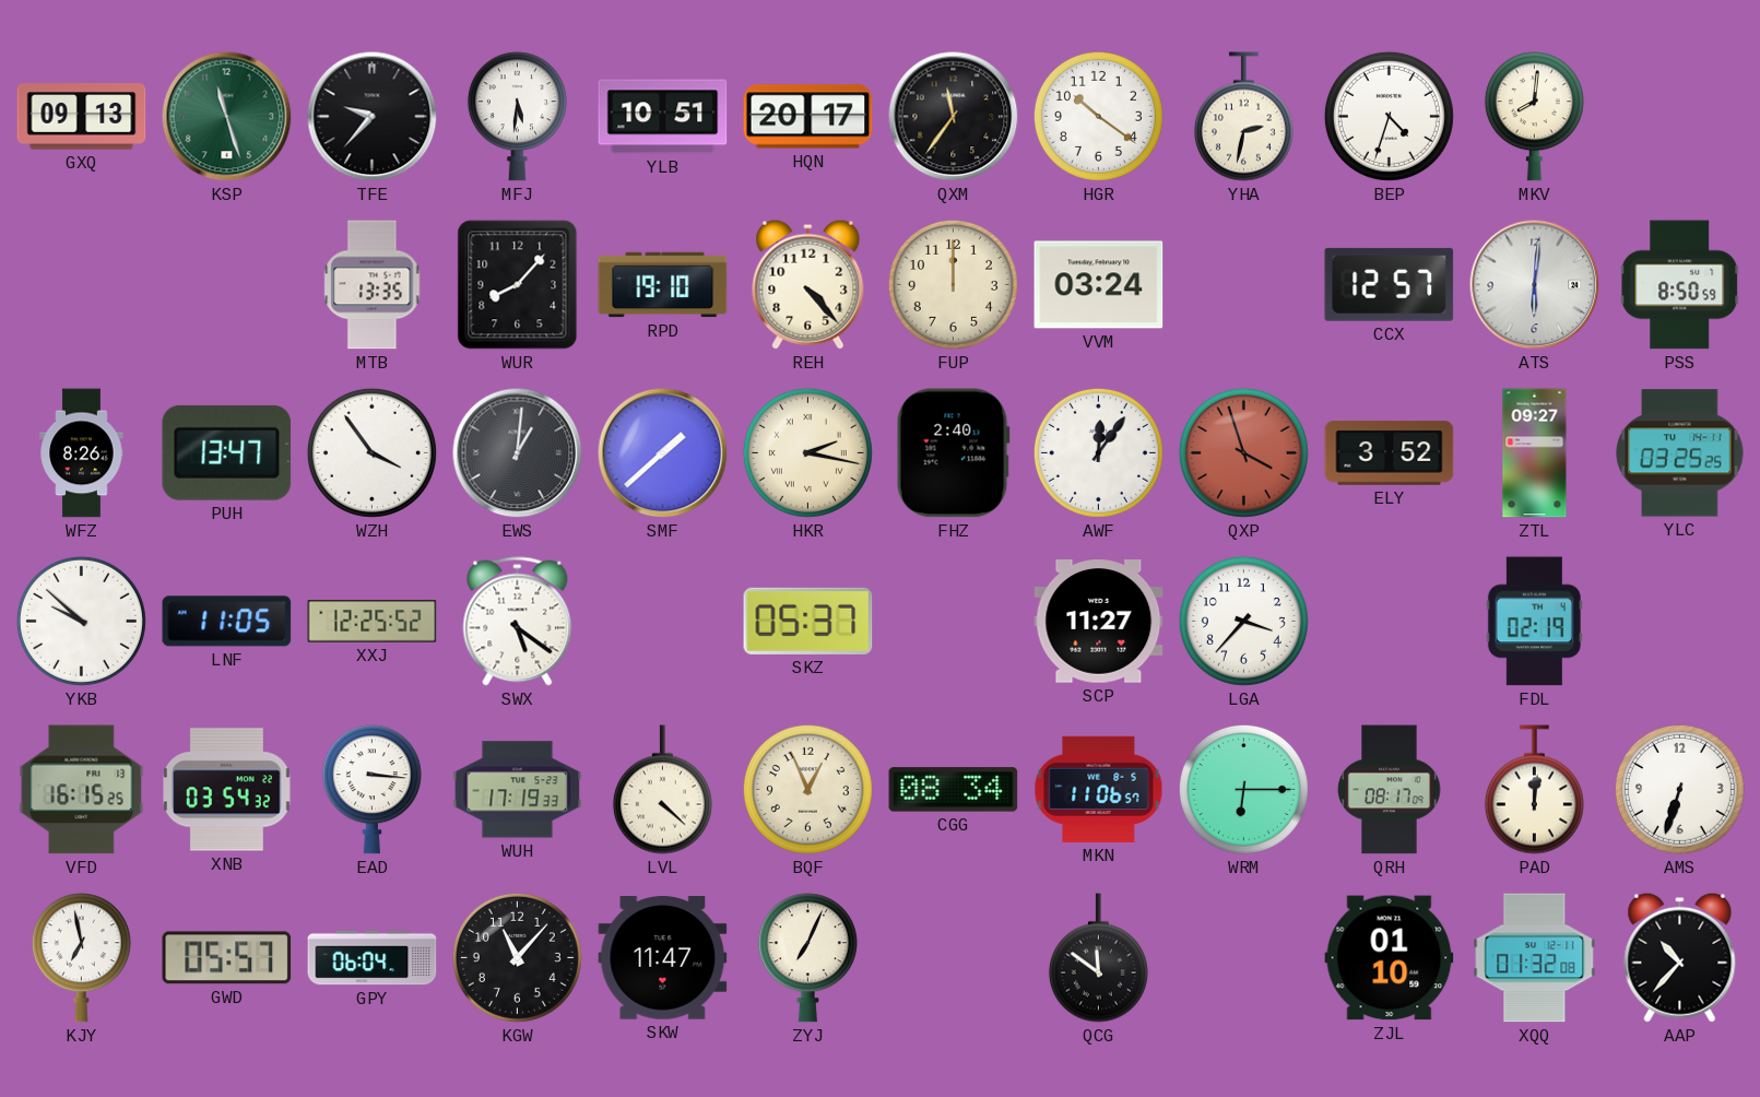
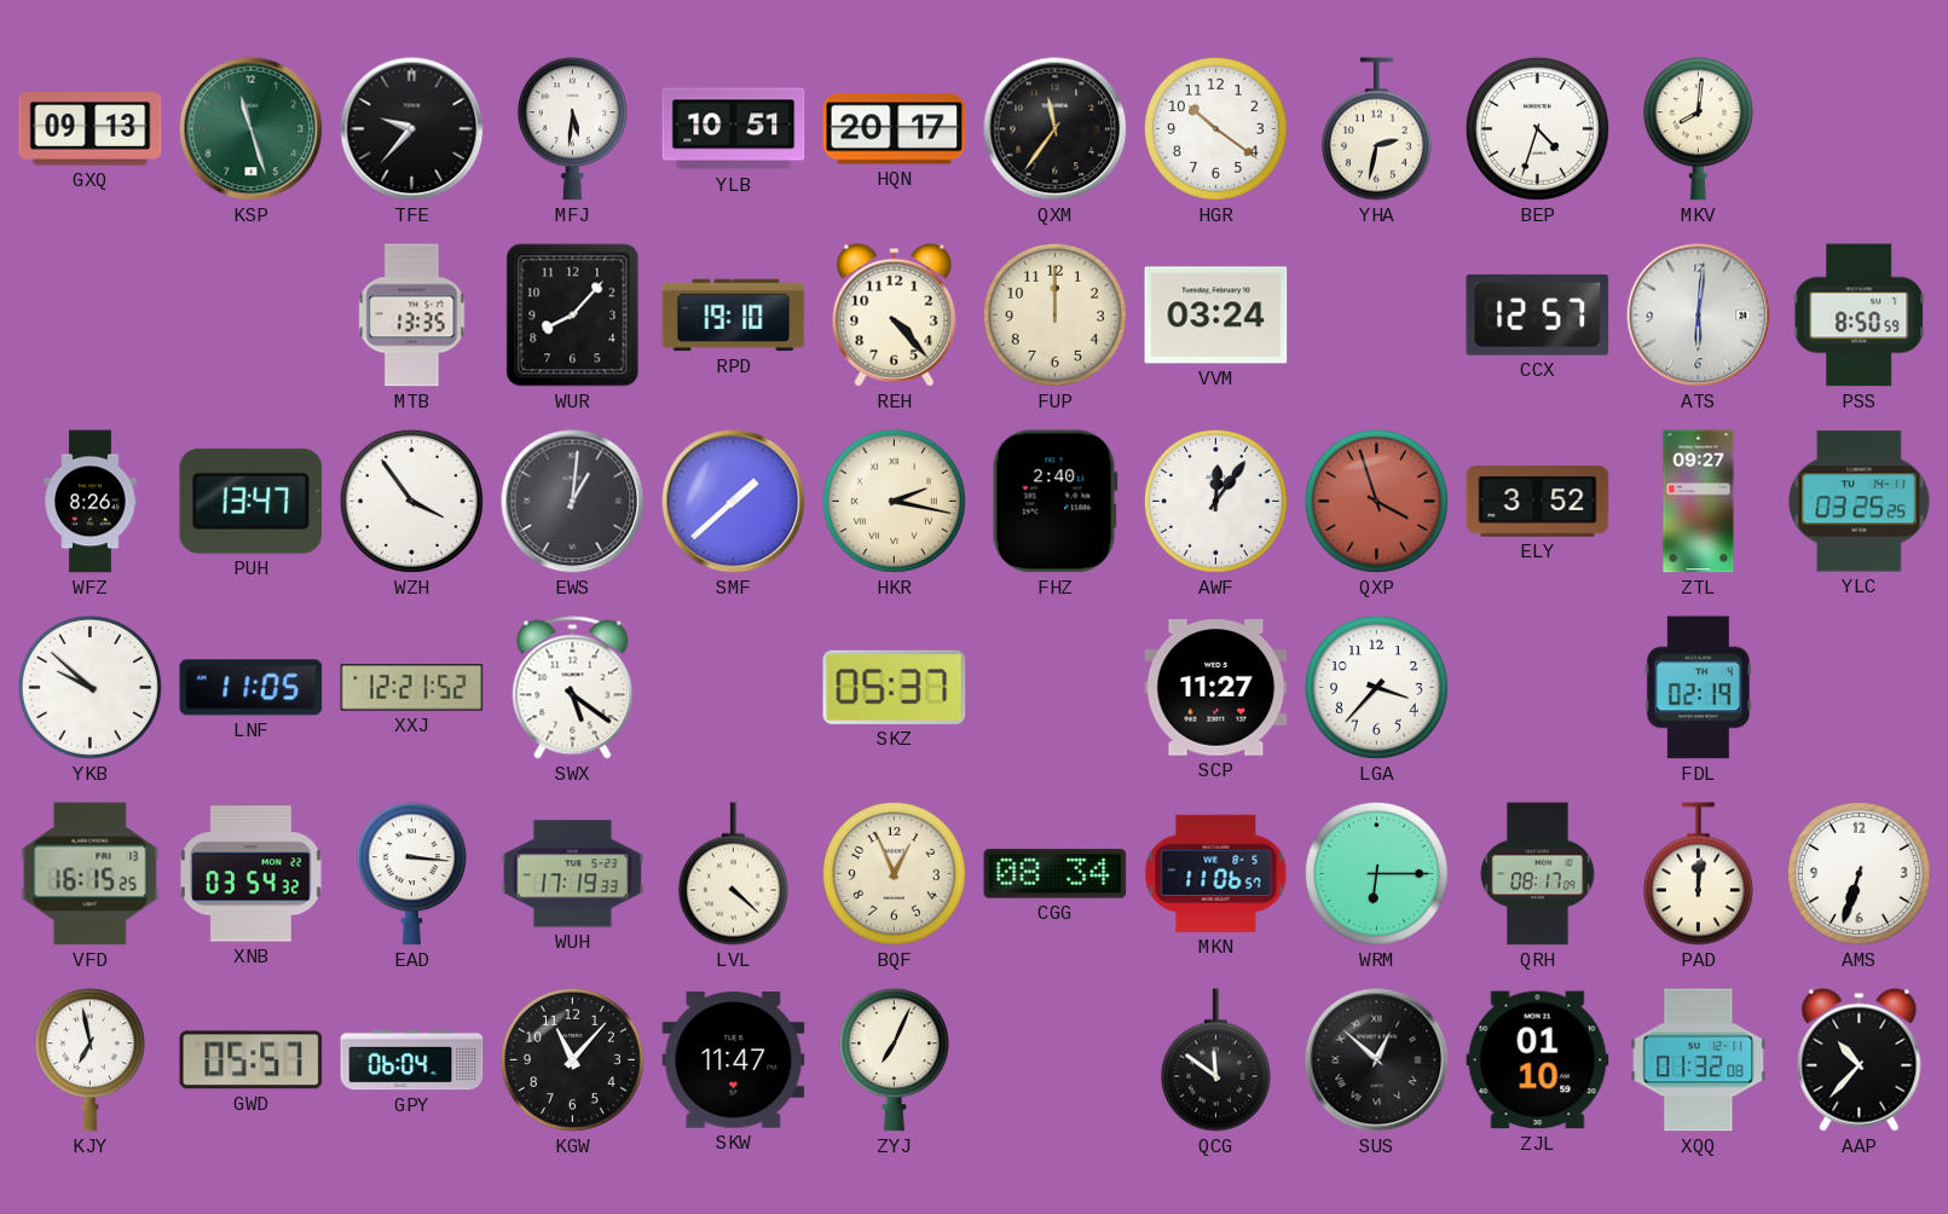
XXJ: 12:25 -> 12:21 (412, 688)
SUS: none -> 12:52 (1377, 1060)
